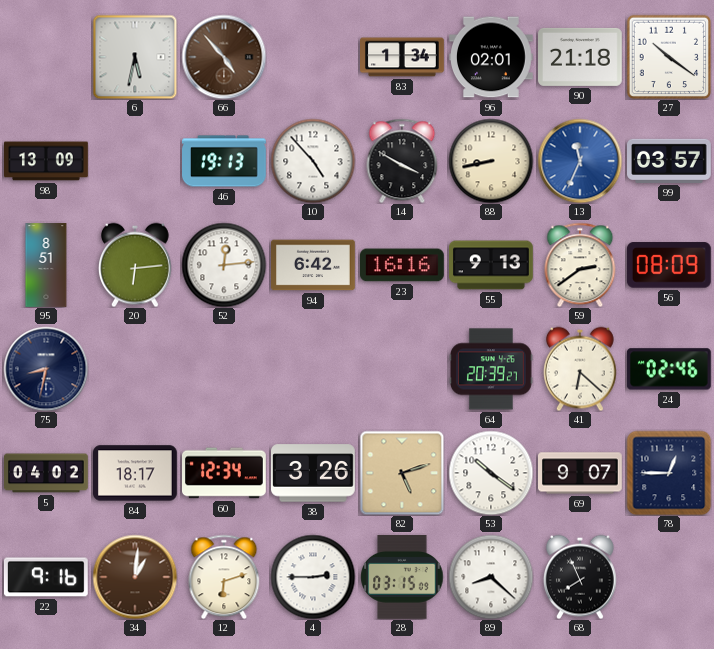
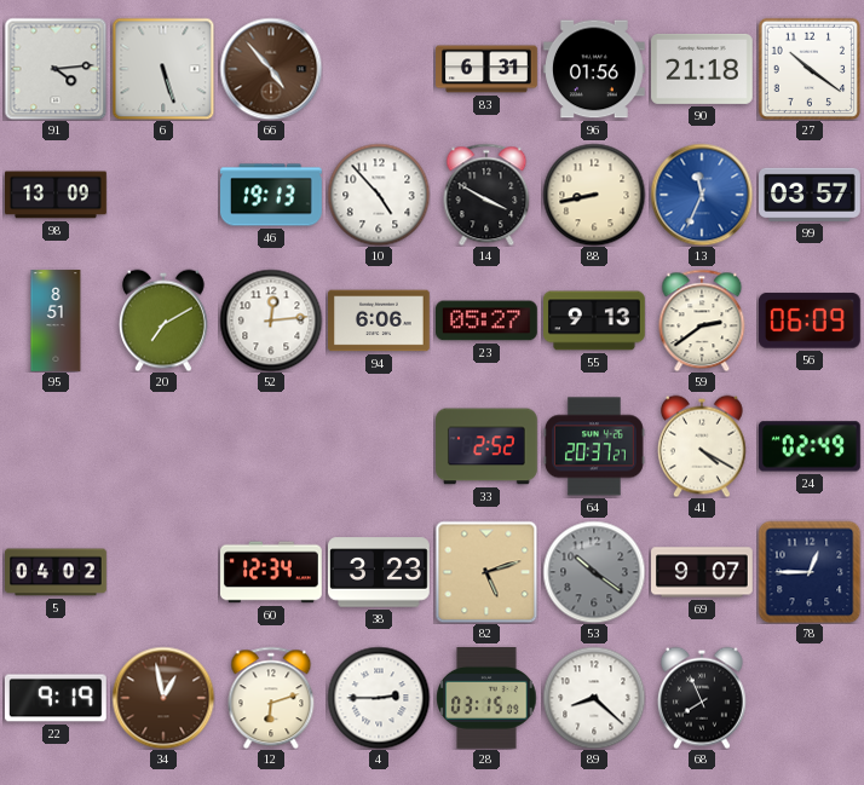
91: none -> 4:14 (56, 69)
6: 5:32 -> 5:27 (163, 69)
83: 1:34 -> 6:31 (486, 69)
96: 02:01 -> 01:56 (595, 69)
20: 6:14 -> 7:10 (163, 321)
94: 6:42 -> 6:06 (380, 321)
23: 16:16 -> 05:27 (488, 321)
56: 08:09 -> 06:09 (810, 321)
75: 8:32 -> none (46, 369)
33: none -> 2:52 (488, 446)
64: 20:39 -> 20:37 (595, 446)
41: 6:22 -> 4:20 (702, 446)
24: 02:46 -> 02:49 (810, 446)
84: 18:17 -> none (136, 473)
38: 3:26 -> 3:23 (380, 572)
53 dial: white -> grey (594, 572)
22: 9:16 -> 9:19 (56, 698)
34: 1:01 -> 12:58 (163, 698)
